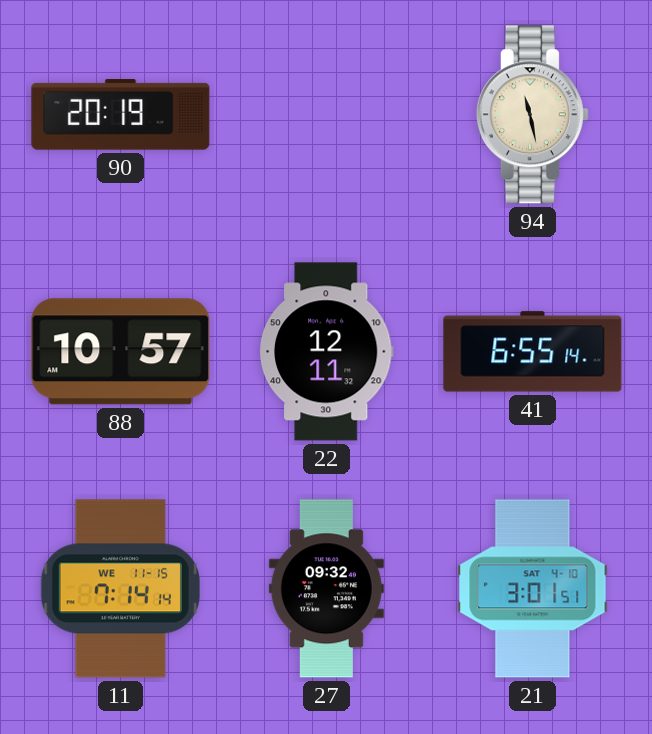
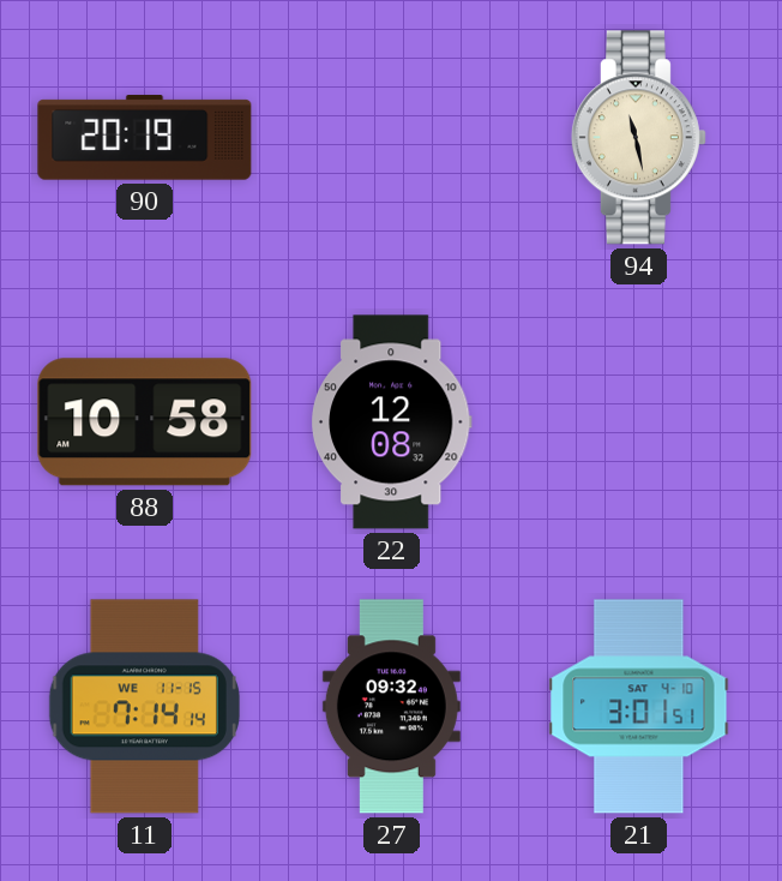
88: 10:57 -> 10:58 (145, 422)
22: 12:11 -> 12:08 (391, 422)
41: 6:55 -> none (533, 352)
